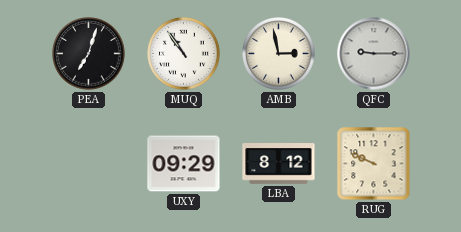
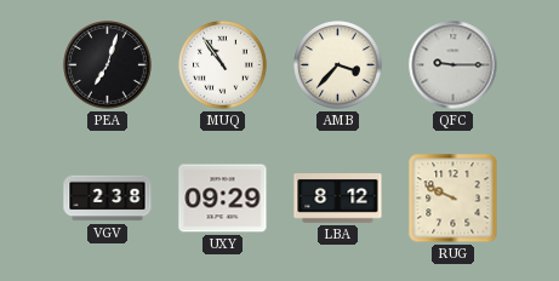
AMB: 2:58 -> 3:37 (338, 65)
VGV: none -> 2:38 (108, 199)
